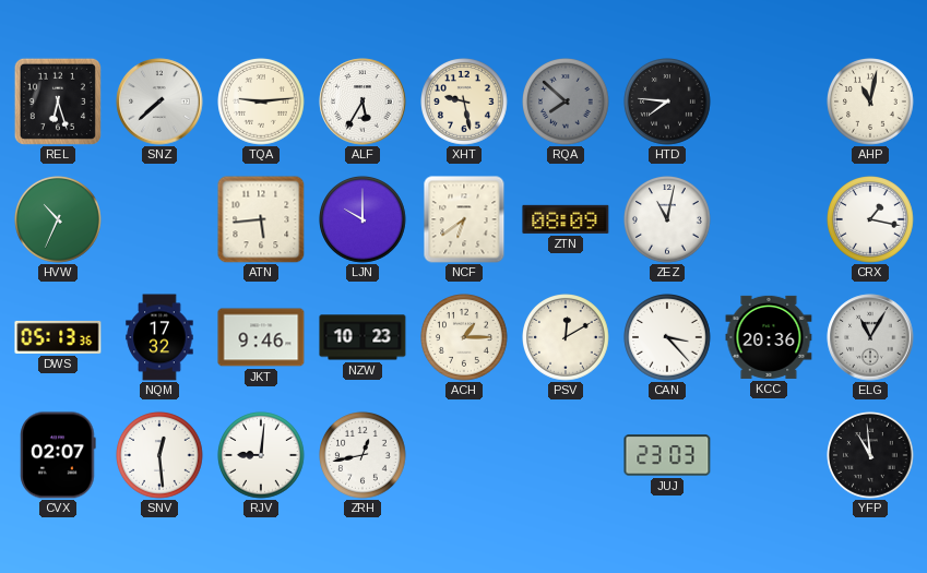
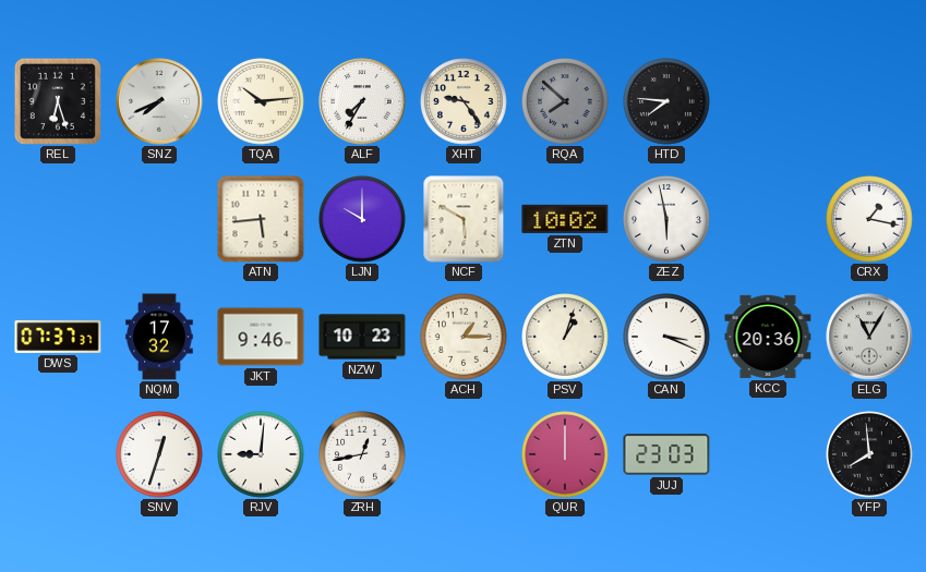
SNZ: 7:38 -> 7:41 (159, 101)
TQA: 9:14 -> 10:14 (262, 102)
ALF: 5:35 -> 7:35 (362, 101)
XHT: 9:28 -> 9:24 (465, 102)
AHP: 11:02 -> none (871, 103)
HVW: 10:34 -> none (59, 220)
NCF: 6:39 -> 5:50 (464, 219)
ZTN: 08:09 -> 10:02 (565, 219)
ZEZ: 11:02 -> 5:58 (668, 220)
DWS: 05:13 -> 07:37 (58, 337)
PSV: 12:10 -> 1:03 (566, 338)
CAN: 3:23 -> 3:19 (668, 338)
CVX: 02:07 -> none (58, 455)
SNV: 12:29 -> 12:33 (160, 455)
QUR: none -> 12:00 (566, 455)
YFP: 10:59 -> 7:59 (870, 455)
